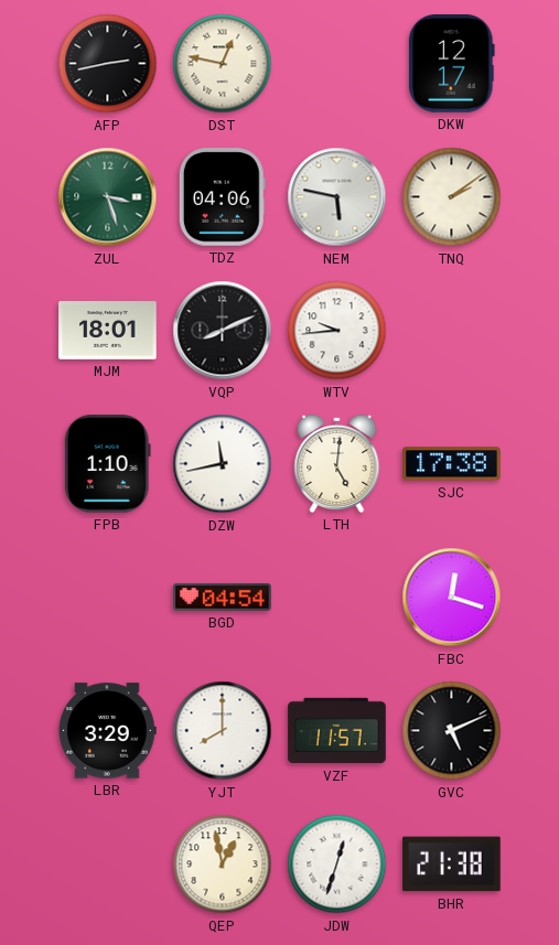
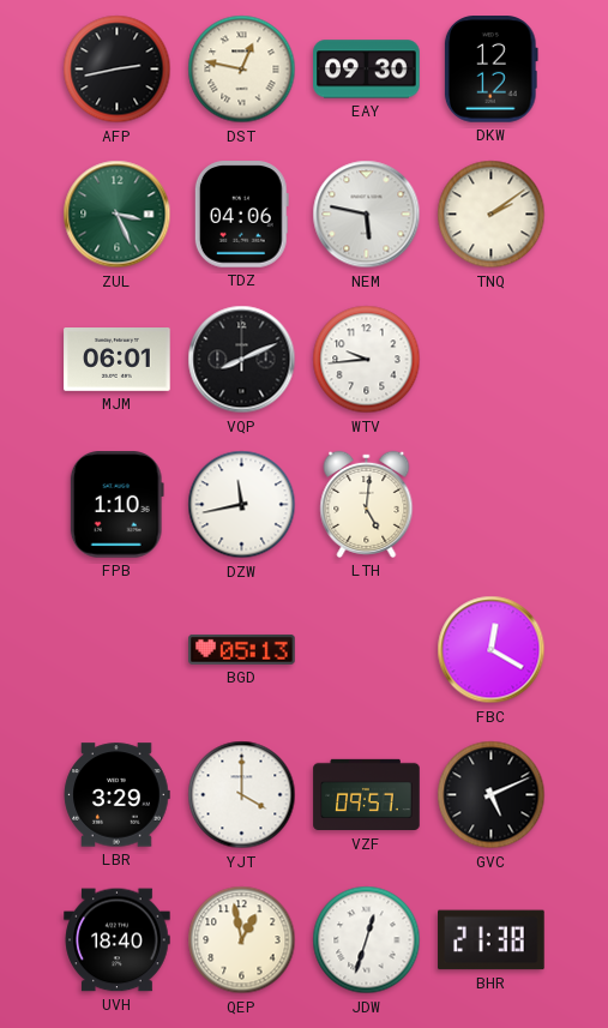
EAY: none -> 09:30 (367, 70)
DKW: 12:17 -> 12:12 (490, 70)
ZUL: 3:27 -> 3:26 (118, 215)
MJM: 18:01 -> 06:01 (118, 360)
SJC: 17:38 -> none (452, 464)
BGD: 04:54 -> 05:13 (242, 649)
FBC: 12:18 -> 12:20 (492, 650)
YJT: 8:00 -> 4:00 (242, 795)
VZF: 11:57 -> 09:57 (367, 795)
UVH: none -> 18:40 (118, 940)
